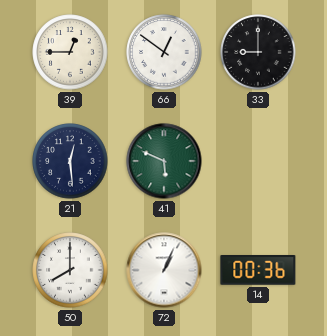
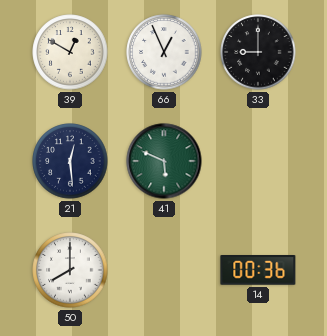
39: 12:45 -> 12:50 (70, 52)
66: 12:51 -> 12:56 (164, 52)
72: 1:04 -> none (164, 270)
